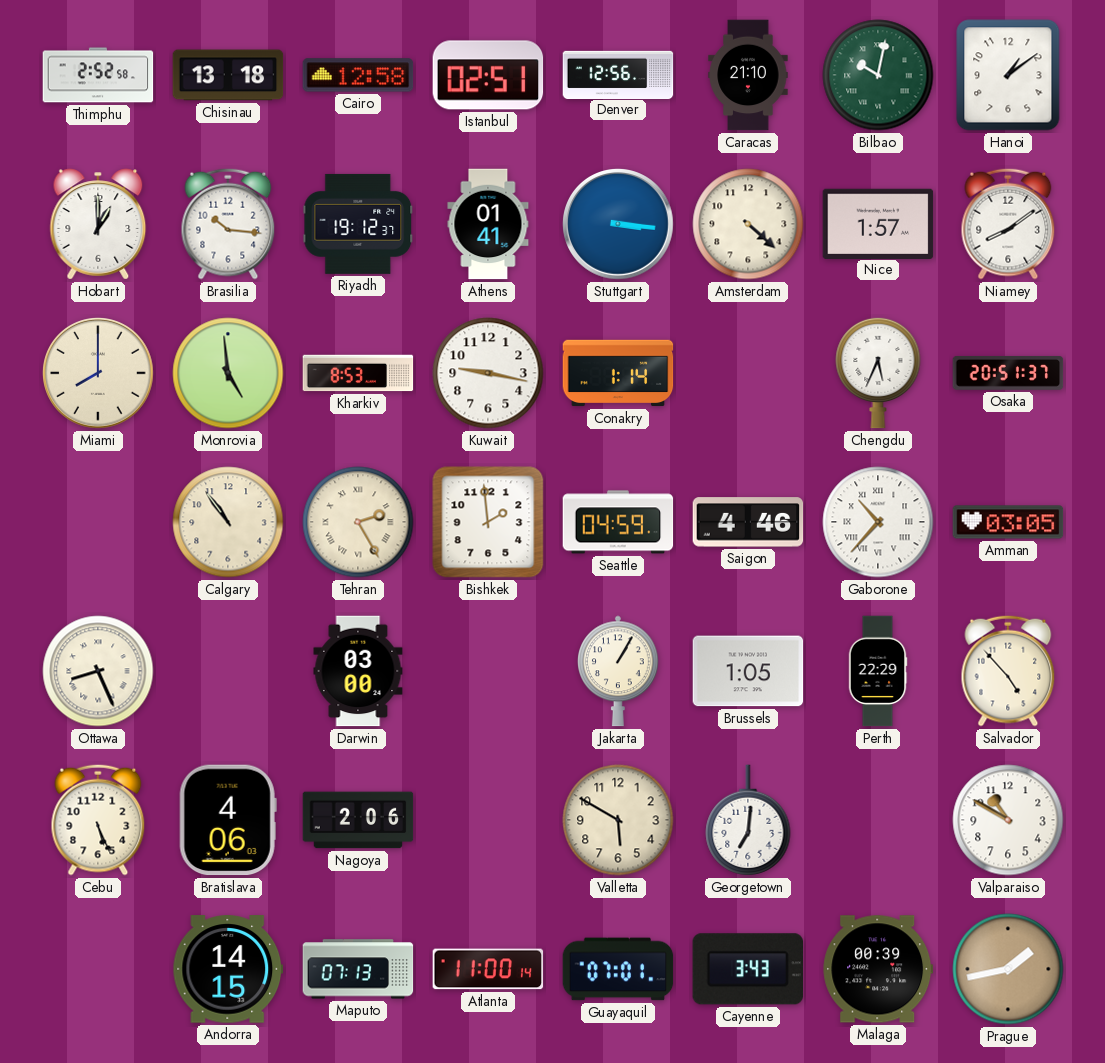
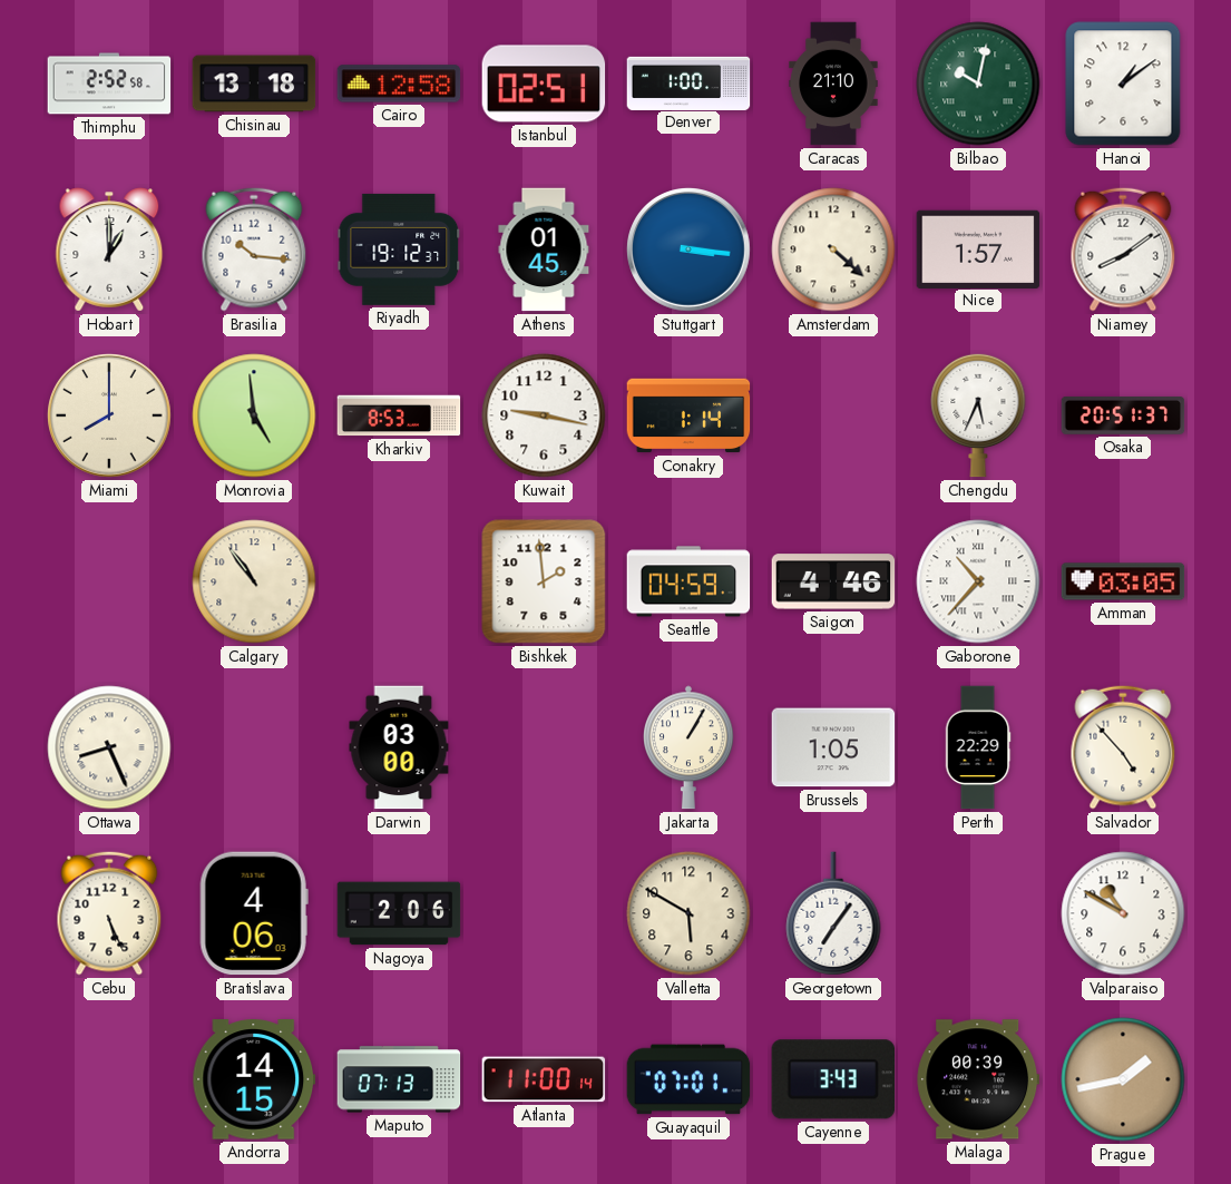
Denver: 12:56 -> 1:00 (688, 82)
Athens: 01:41 -> 01:45 (544, 249)
Tehran: 2:25 -> none (358, 522)
Georgetown: 7:01 -> 7:06 (833, 913)
